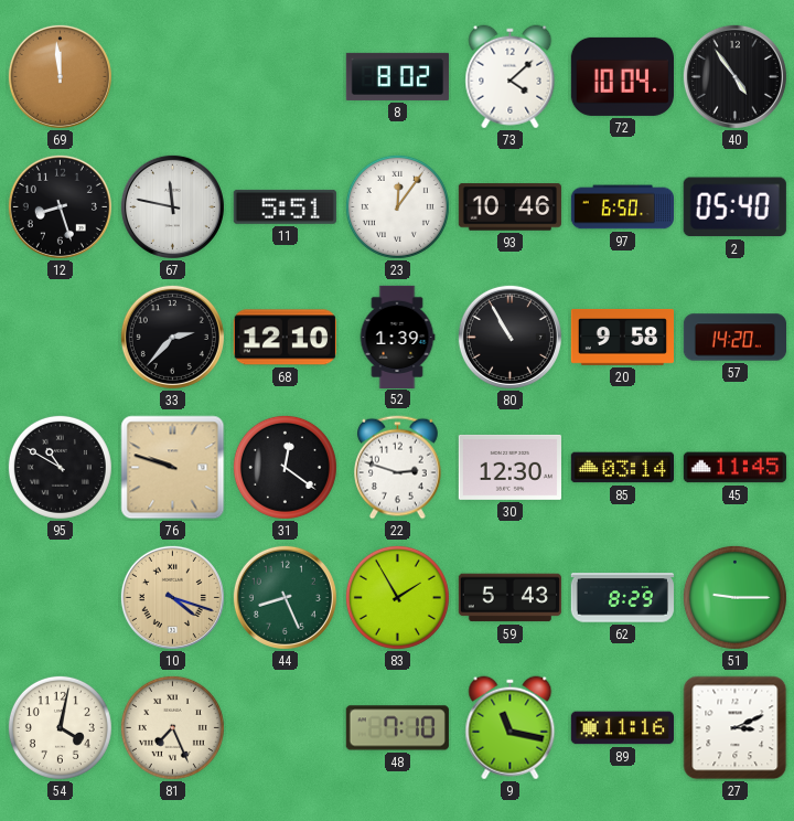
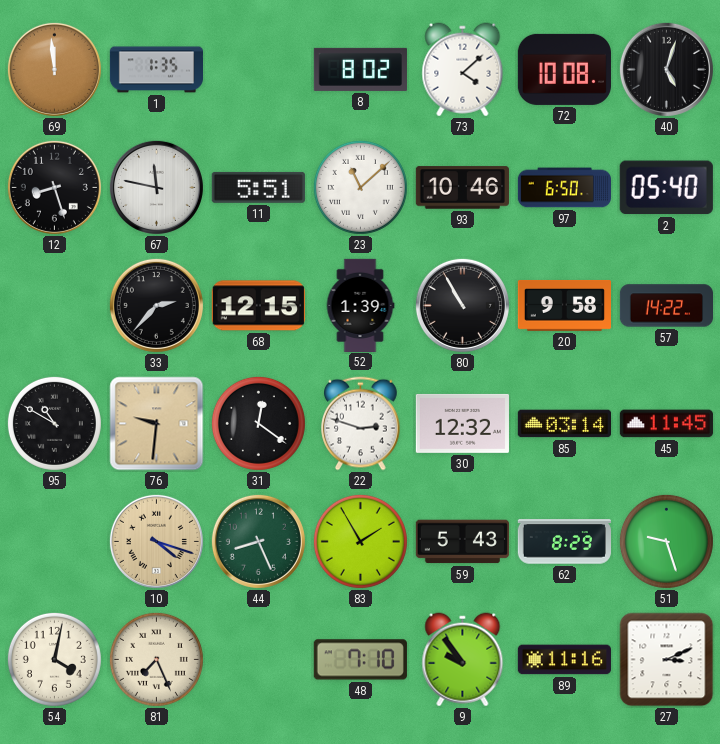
1: none -> 1:35 (156, 70)
72: 10:04 -> 10:08 (564, 69)
40: 4:54 -> 5:03 (666, 69)
23: 12:06 -> 11:08 (360, 187)
68: 12:10 -> 12:15 (258, 306)
57: 14:20 -> 14:22 (666, 306)
76: 9:48 -> 9:31 (157, 424)
30: 12:30 -> 12:32 (462, 423)
51: 9:15 -> 9:27 (666, 541)
9: 11:17 -> 9:54 (463, 660)
